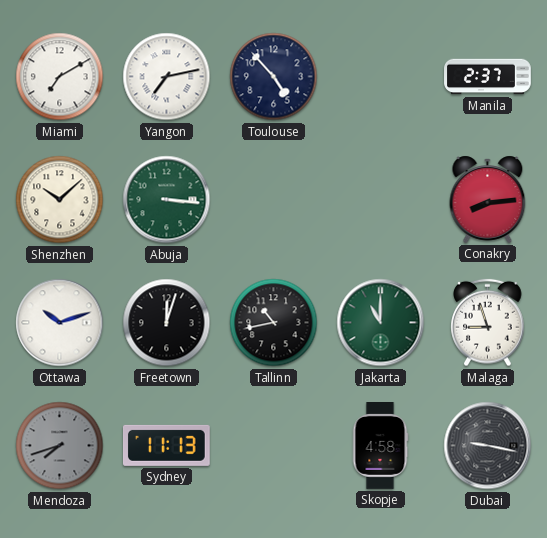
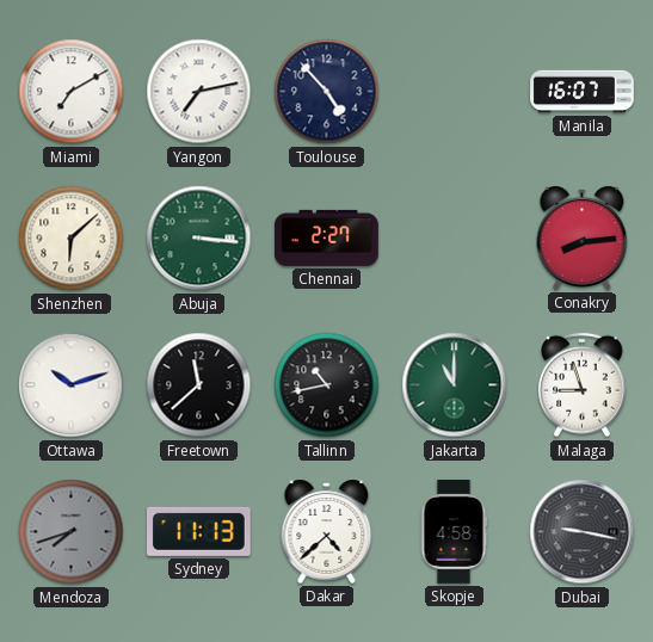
Manila: 2:37 -> 16:07 (583, 92)
Shenzhen: 10:08 -> 6:08 (72, 239)
Chennai: none -> 2:27 (327, 237)
Freetown: 12:03 -> 11:38 (199, 385)
Dakar: none -> 4:38 (327, 531)
